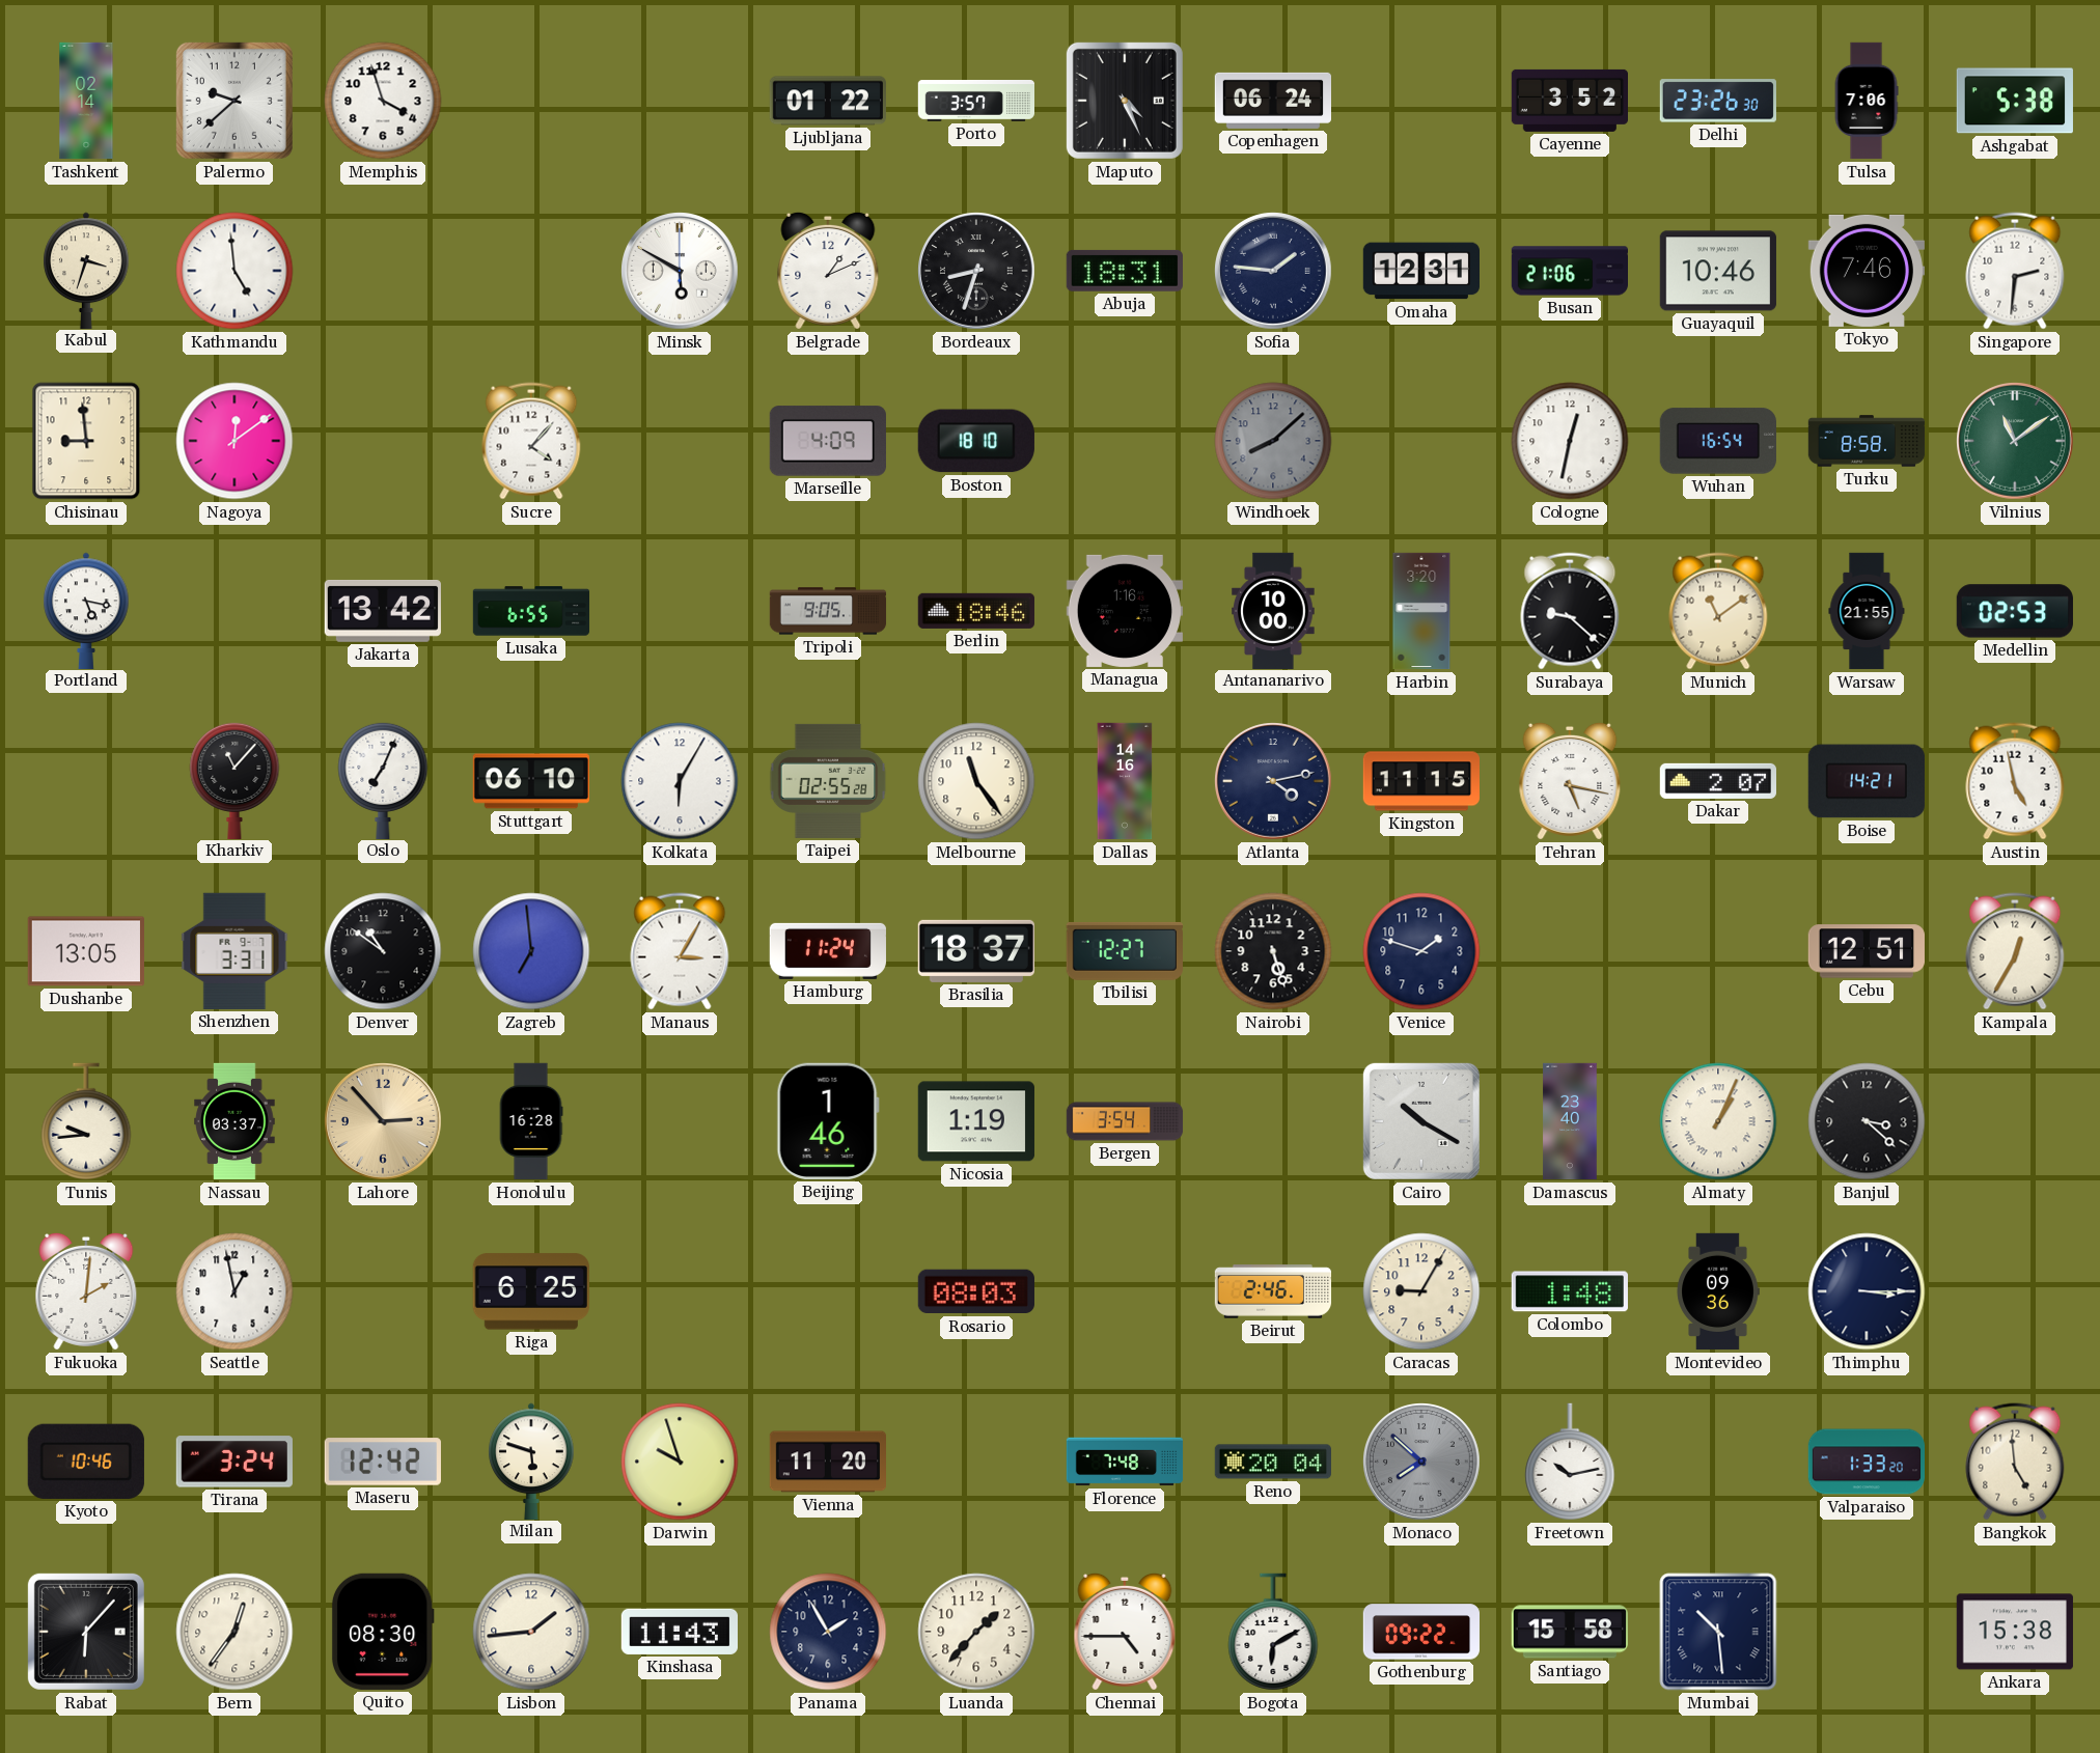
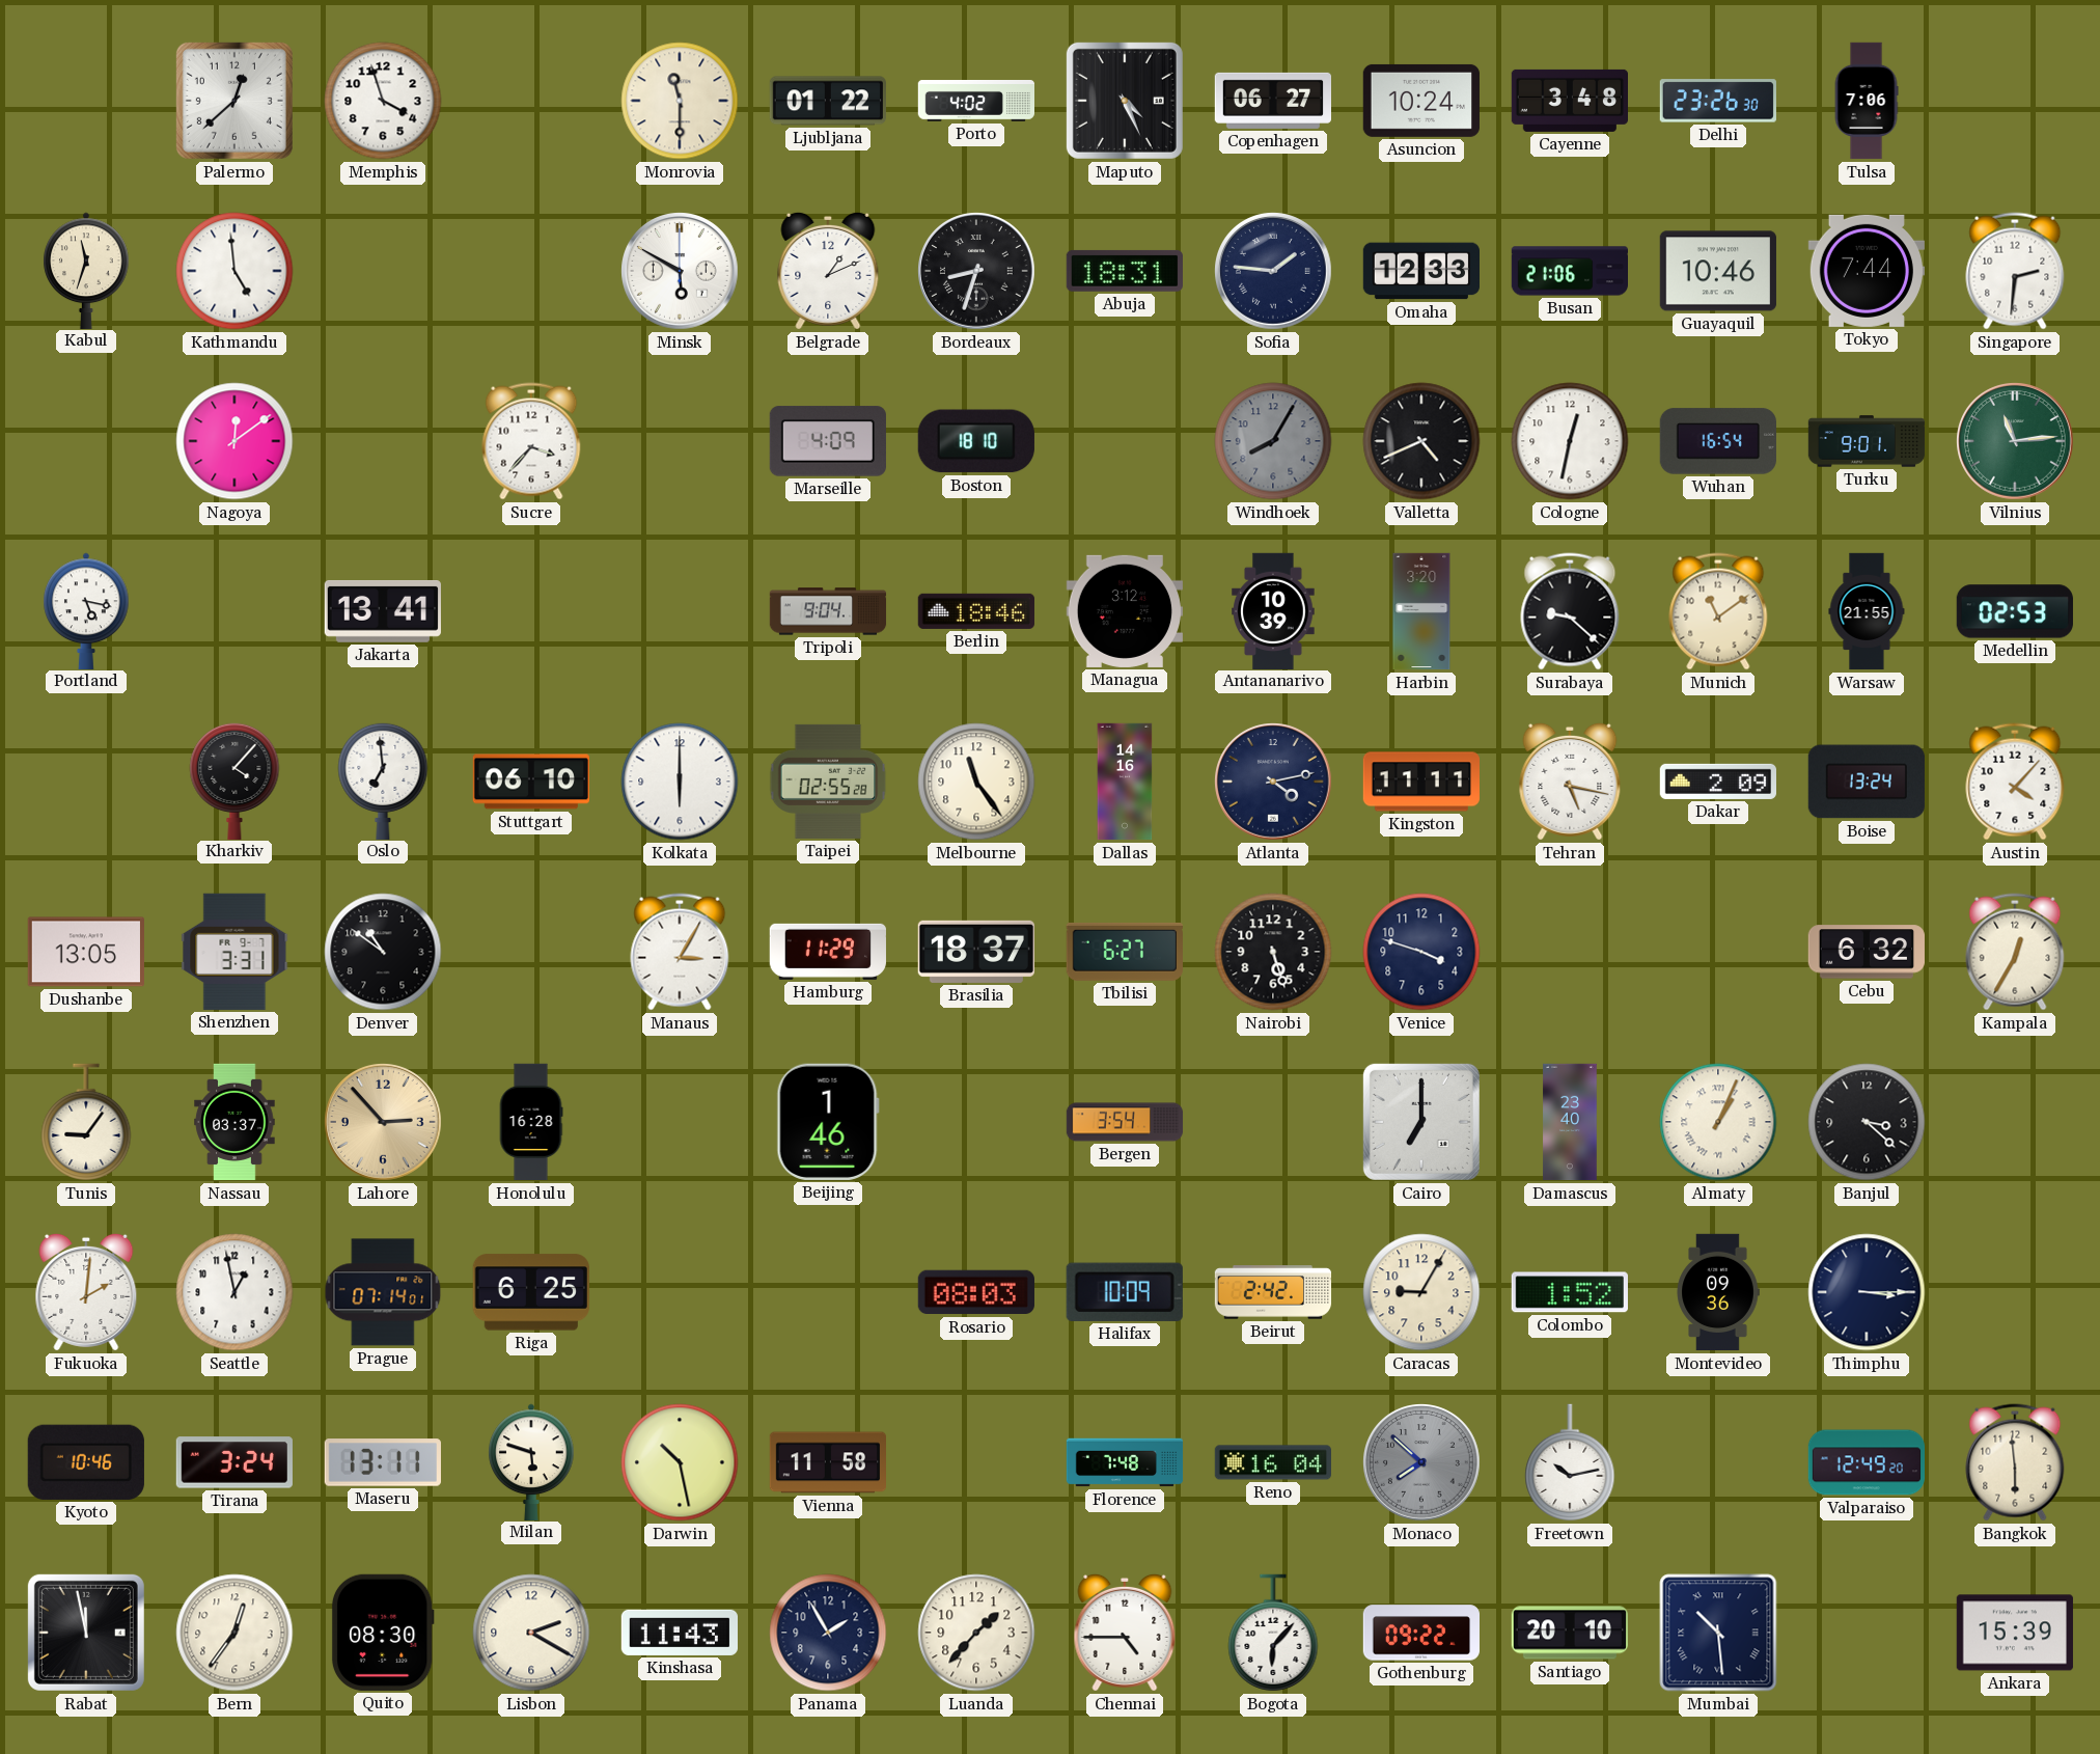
Tashkent: 02:14 -> none (86, 101)
Palermo: 9:38 -> 12:38 (234, 101)
Monrovia: none -> 11:30 (680, 101)
Porto: 3:57 -> 4:02 (975, 102)
Copenhagen: 06:24 -> 06:27 (1272, 101)
Asuncion: none -> 10:24 (1421, 101)
Cayenne: 3:52 -> 3:48 (1569, 101)
Ashgabat: 5:38 -> none (2014, 101)
Kabul: 3:33 -> 11:33 (86, 270)
Omaha: 12:31 -> 12:33 (1420, 271)
Tokyo: 7:46 -> 7:44 (1867, 271)
Chisinau: 8:59 -> none (86, 441)
Sucre: 4:07 -> 3:37 (531, 441)
Windhoek: 8:08 -> 8:05 (1273, 441)
Valletta: none -> 4:41 (1421, 441)
Turku: 8:58 -> 9:01 (1867, 441)
Vilnius: 11:09 -> 11:14 (2016, 442)
Jakarta: 13:42 -> 13:41 (383, 611)
Lusaka: 6:55 -> none (531, 611)
Tripoli: 9:05 -> 9:04 (828, 611)
Managua: 1:16 -> 3:12 (1125, 611)
Antananarivo: 10:00 -> 10:39 (1273, 610)
Kharkiv: 11:07 -> 4:07 (234, 780)
Oslo: 7:04 -> 6:59 (383, 780)
Kolkata: 6:05 -> 6:00 (680, 782)
Kingston: 11:15 -> 11:11 (1420, 782)
Dakar: 2:07 -> 2:09 (1717, 782)
Boise: 14:21 -> 13:24 (1867, 782)
Austin: 4:58 -> 4:07 (2015, 782)
Zagreb: 6:59 -> none (531, 951)
Hamburg: 11:24 -> 11:29 (828, 952)
Tbilisi: 12:27 -> 6:27 (1124, 952)
Venice: 1:48 -> 3:48 (1421, 952)
Cebu: 12:51 -> 6:32 (1867, 952)
Tunis: 9:44 -> 9:06 (86, 1122)
Nicosia: 1:19 -> none (976, 1121)
Cairo: 10:20 -> 7:00 (1421, 1122)
Prague: none -> 07:14 (383, 1292)
Halifax: none -> 10:09 (1125, 1292)
Beirut: 2:46 -> 2:42 (1273, 1292)
Colombo: 1:48 -> 1:52 (1570, 1292)
Maseru: 12:42 -> 13:11 (383, 1462)
Darwin: 9:57 -> 10:28 (680, 1462)
Vienna: 11:20 -> 11:58 (827, 1462)
Reno: 20:04 -> 16:04 (1272, 1462)
Valparaiso: 1:33 -> 12:49 (1866, 1462)
Bangkok: 4:59 -> 5:59 (2015, 1462)
Rabat: 6:07 -> 11:58 (86, 1633)
Lisbon: 1:44 -> 2:20 (531, 1633)
Bogota: 6:10 -> 6:07 (1273, 1633)
Santiago: 15:58 -> 20:10 (1569, 1633)
Ankara: 15:38 -> 15:39 (2015, 1633)
